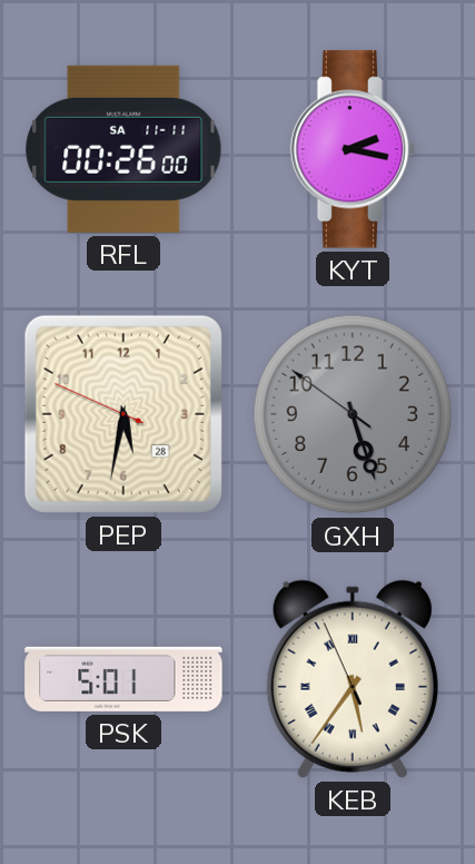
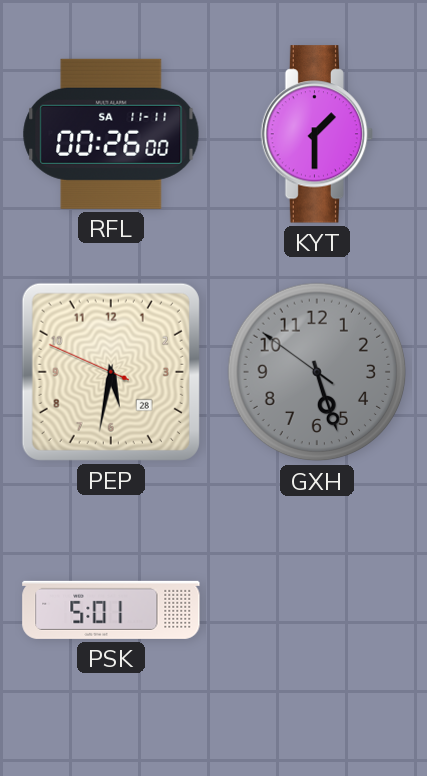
KYT: 2:17 -> 1:30 (317, 134)
KEB: 5:35 -> none (353, 679)
